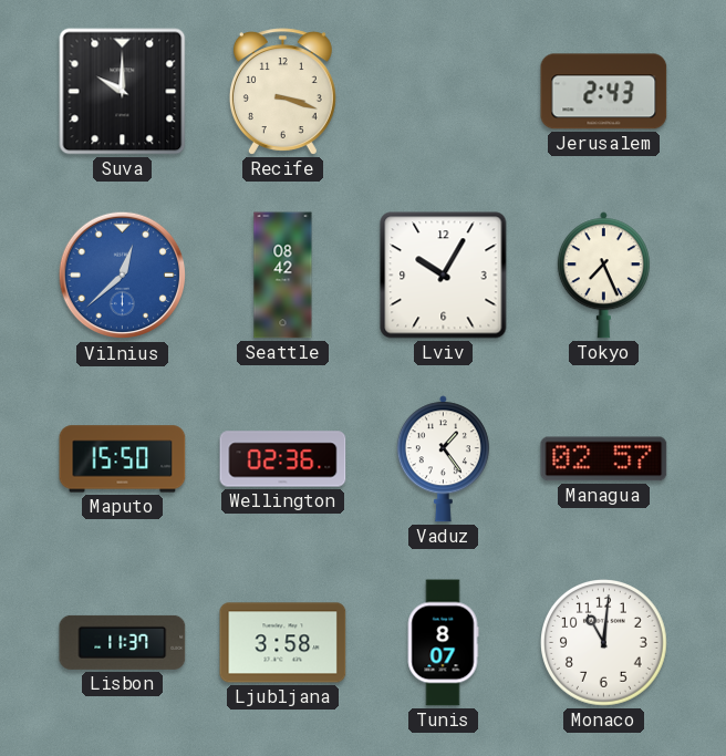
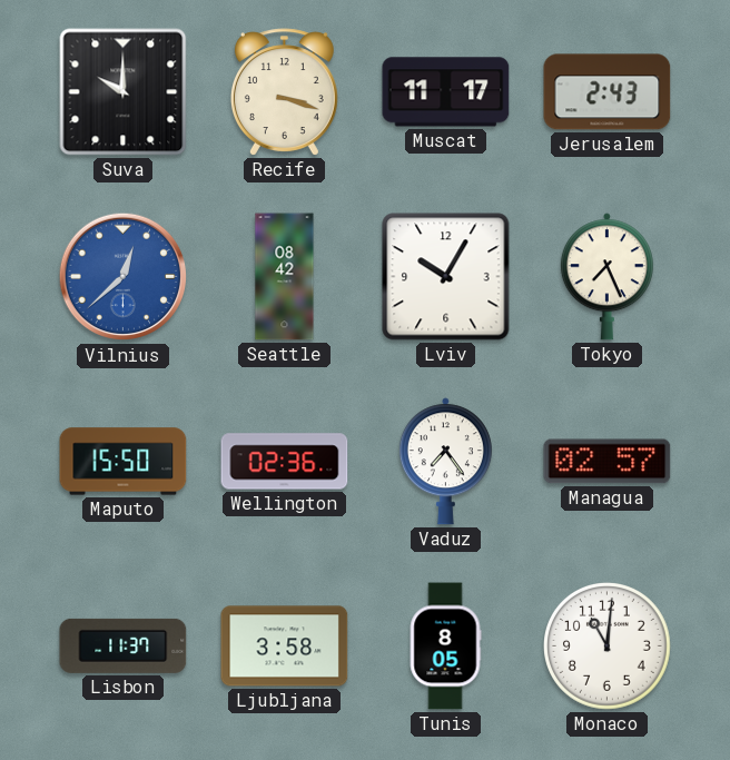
Muscat: none -> 11:17 (446, 92)
Vaduz: 1:24 -> 7:24 (445, 462)
Tunis: 8:07 -> 8:05 (445, 647)
